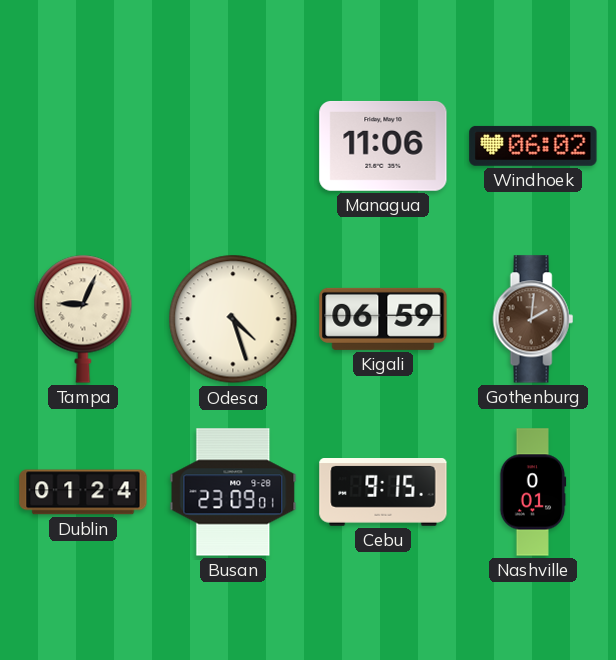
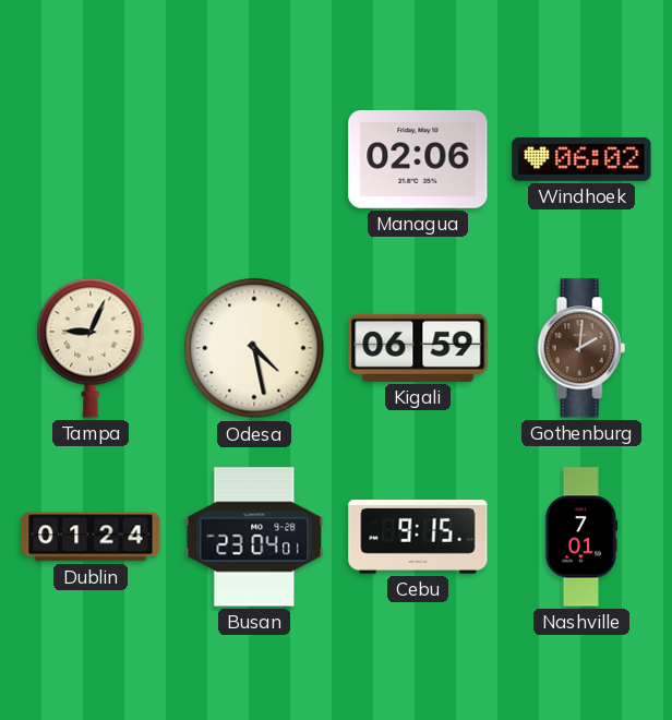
Managua: 11:06 -> 02:06 (418, 159)
Odesa: 4:27 -> 4:28 (254, 348)
Busan: 23:09 -> 23:04 (254, 537)
Nashville: 0:01 -> 7:01 (581, 537)
